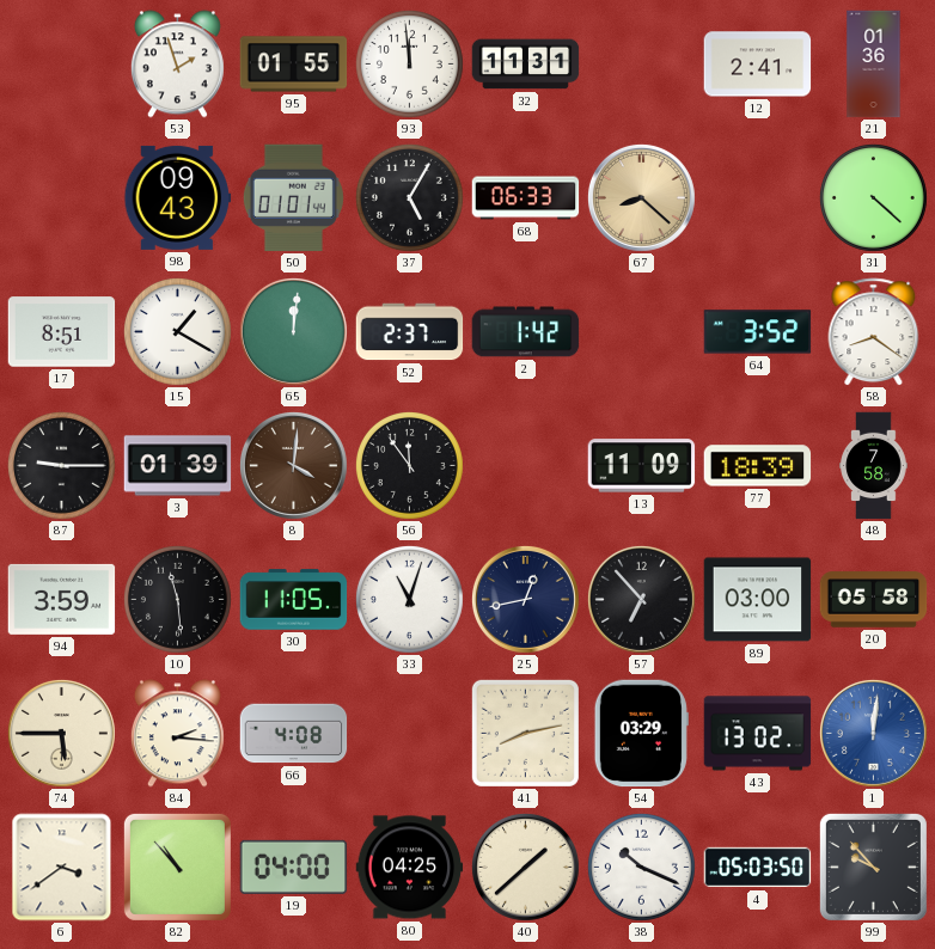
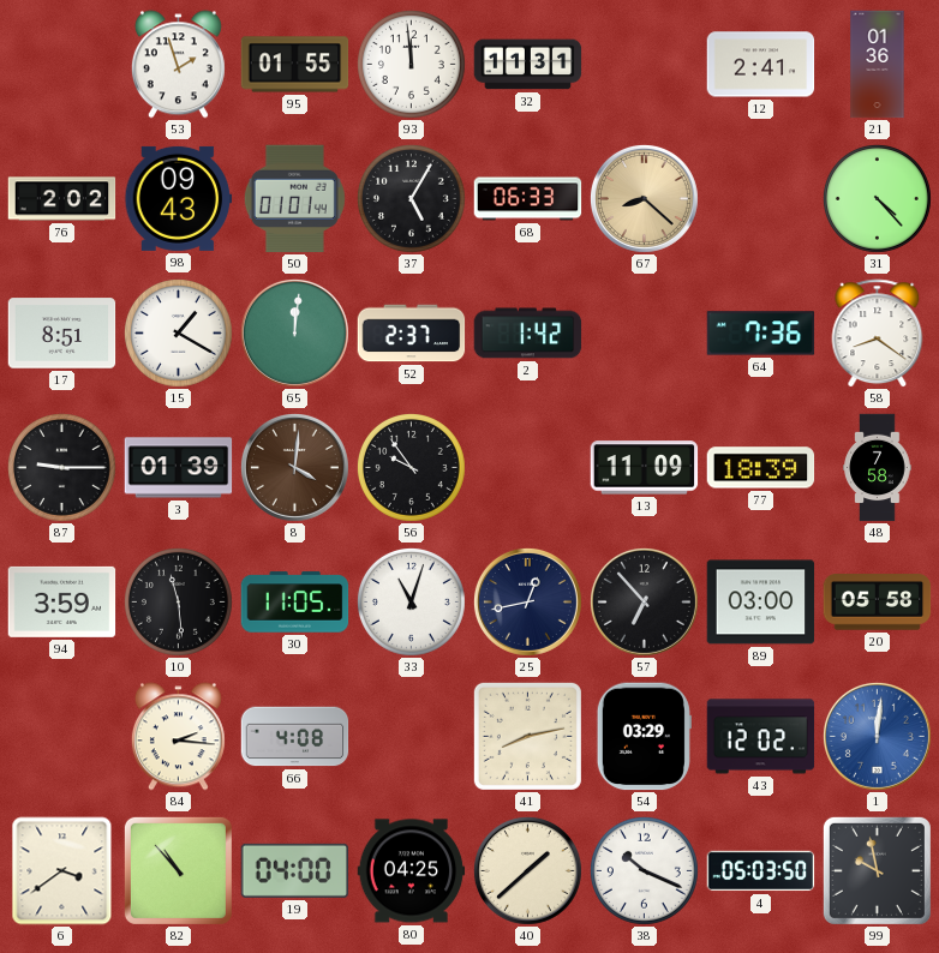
76: none -> 2:02 (62, 199)
31: 4:22 -> 4:23 (877, 198)
64: 3:52 -> 7:36 (761, 334)
56: 11:54 -> 9:54 (411, 467)
74: 5:45 -> none (61, 733)
43: 13:02 -> 12:02 (761, 737)
99: 9:53 -> 9:58 (877, 870)
